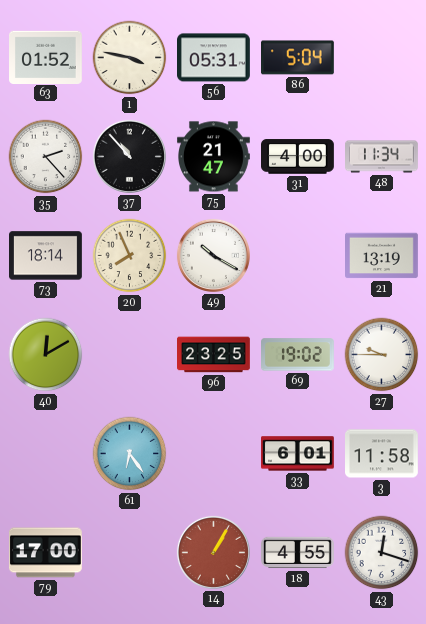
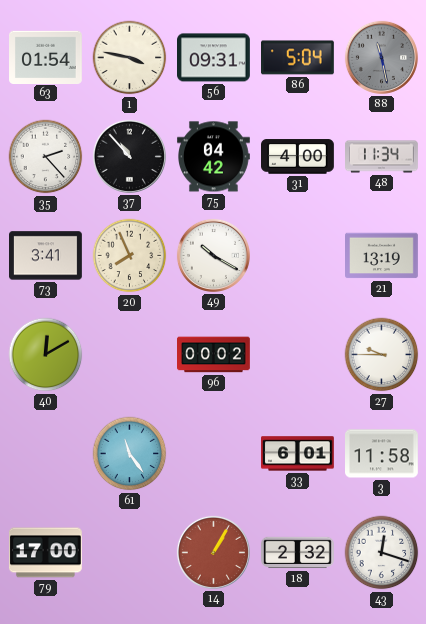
63: 01:52 -> 01:54 (46, 57)
56: 05:31 -> 09:31 (214, 58)
88: none -> 11:28 (381, 57)
75: 21:47 -> 04:42 (214, 157)
73: 18:14 -> 3:41 (46, 256)
96: 23:25 -> 00:02 (214, 355)
69: 19:02 -> none (298, 355)
61: 6:24 -> 11:24 (130, 454)
18: 4:55 -> 2:32 (298, 553)
